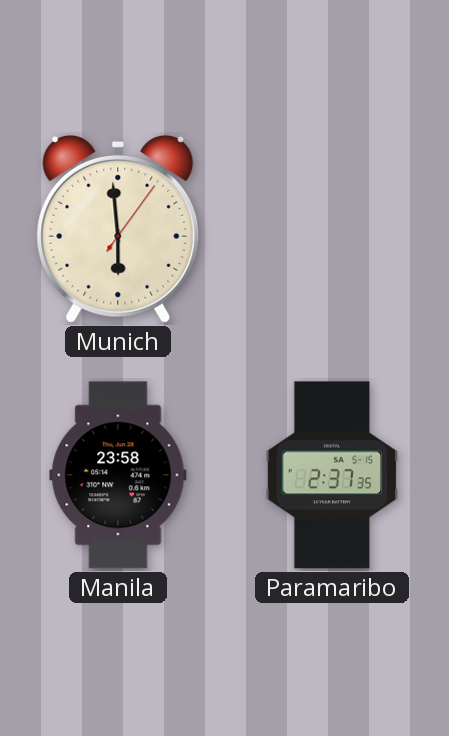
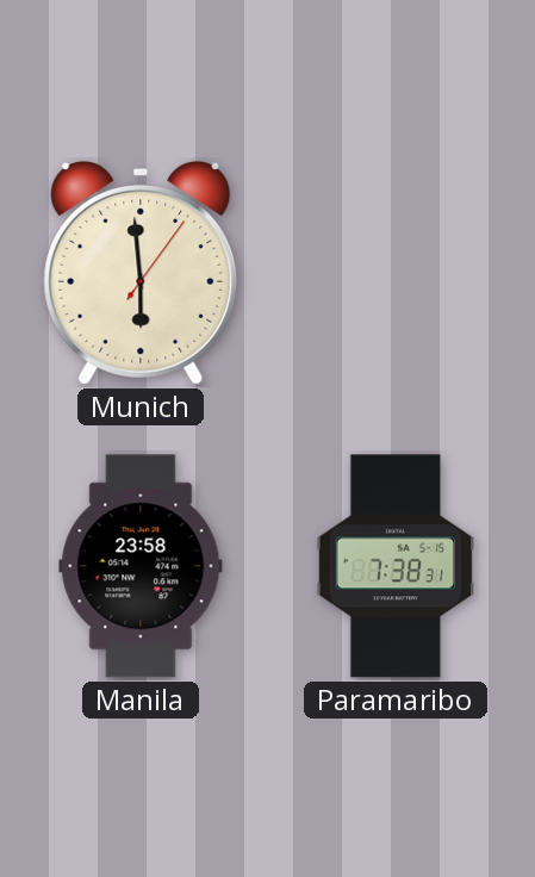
Paramaribo: 2:37 -> 7:38 (396, 566)
